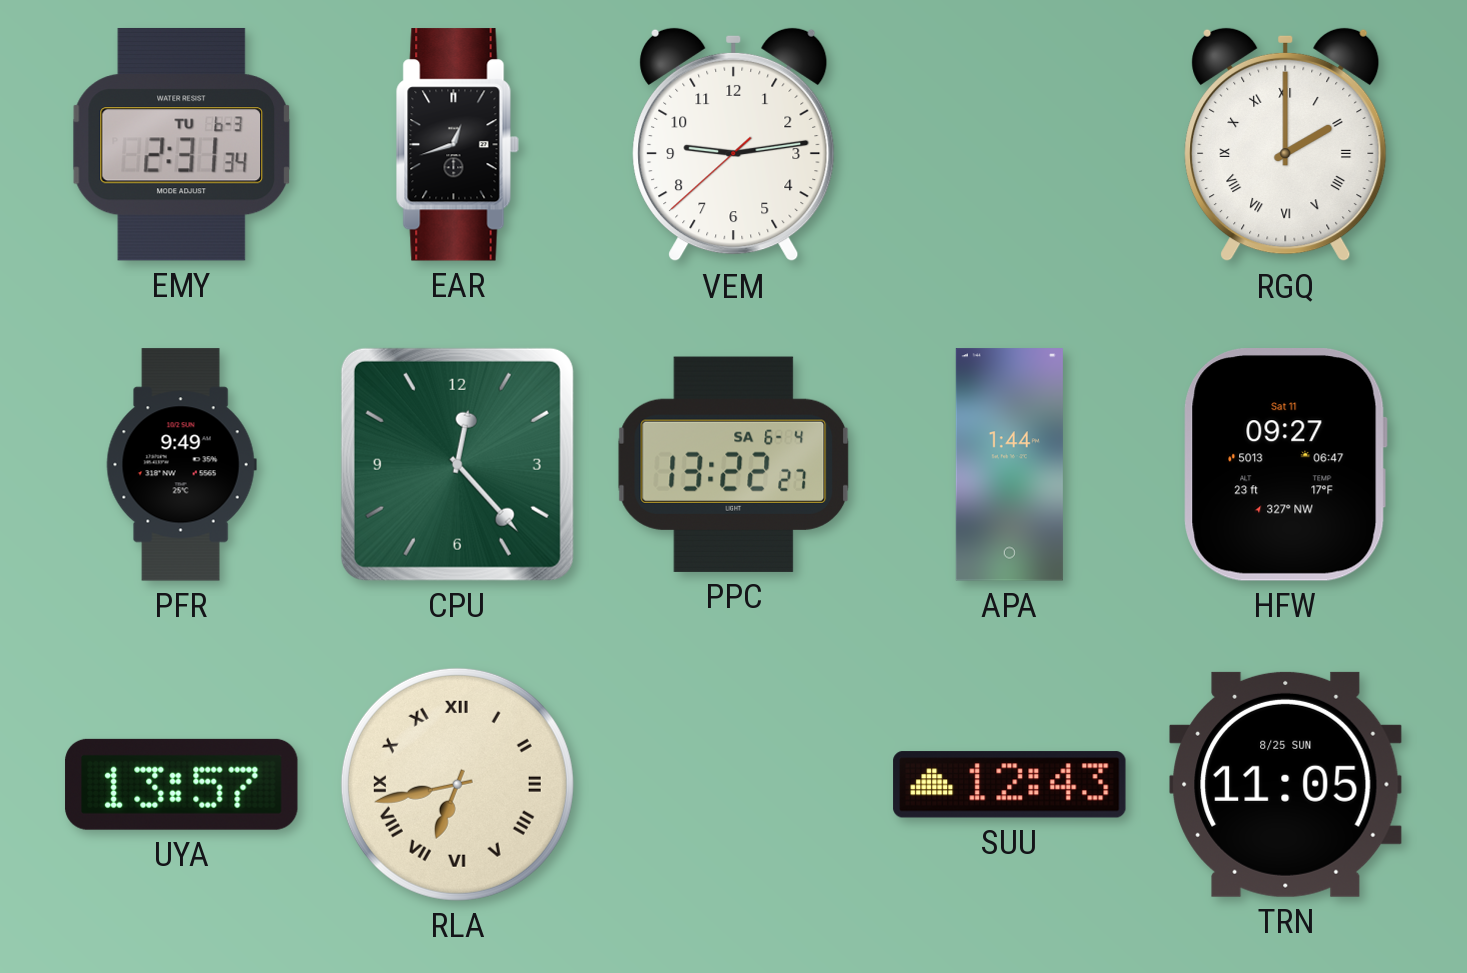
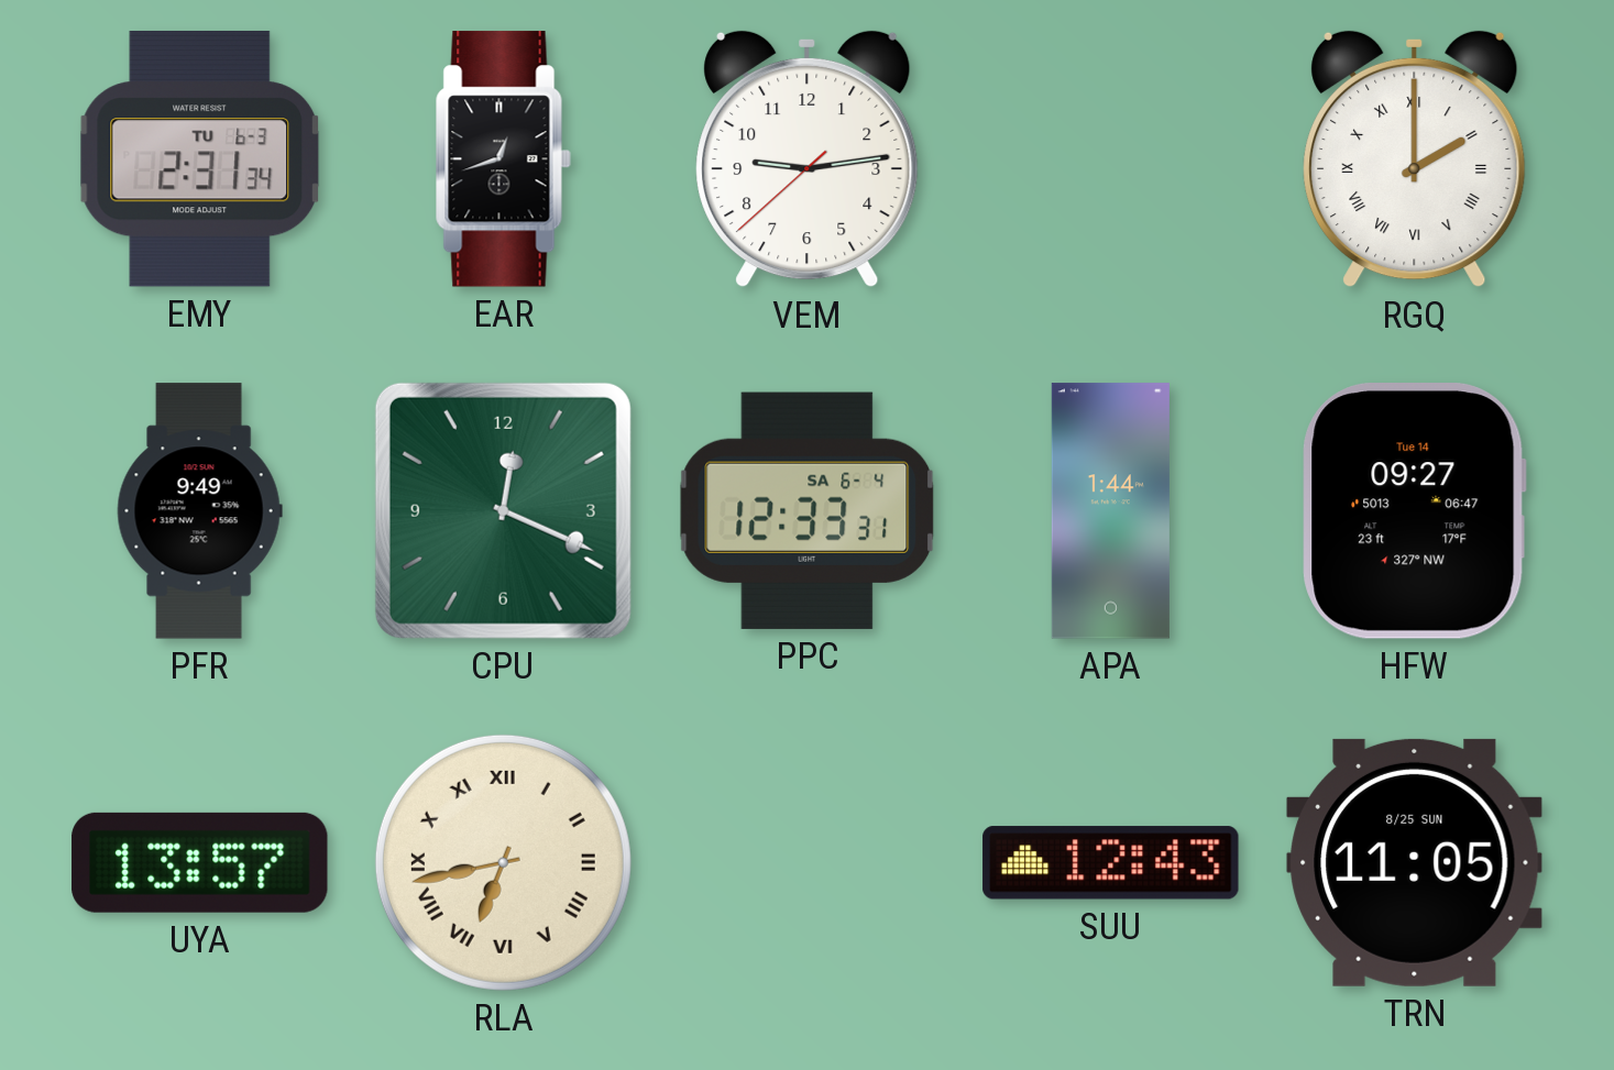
CPU: 12:23 -> 12:19 (503, 510)
PPC: 13:22 -> 12:33 (808, 510)
HFW date: Sat 11 -> Tue 14 (1414, 511)
